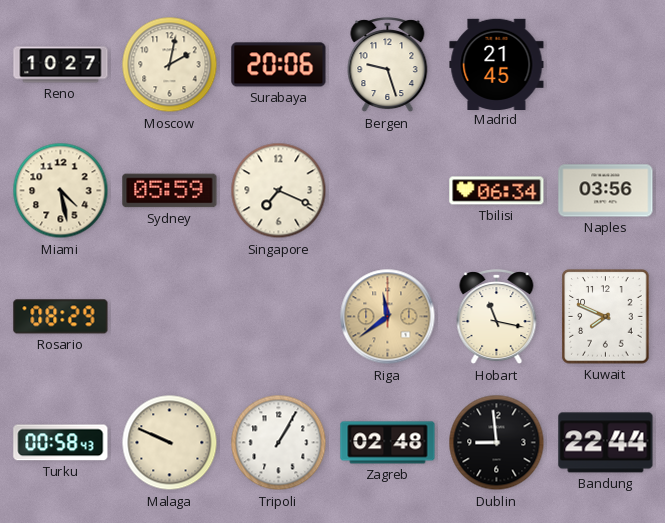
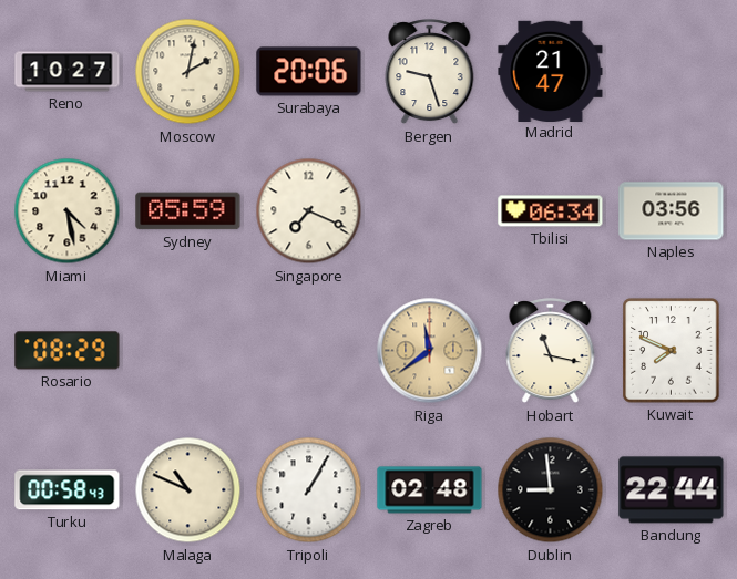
Madrid: 21:45 -> 21:47 (551, 71)
Malaga: 9:49 -> 10:49 (188, 490)
